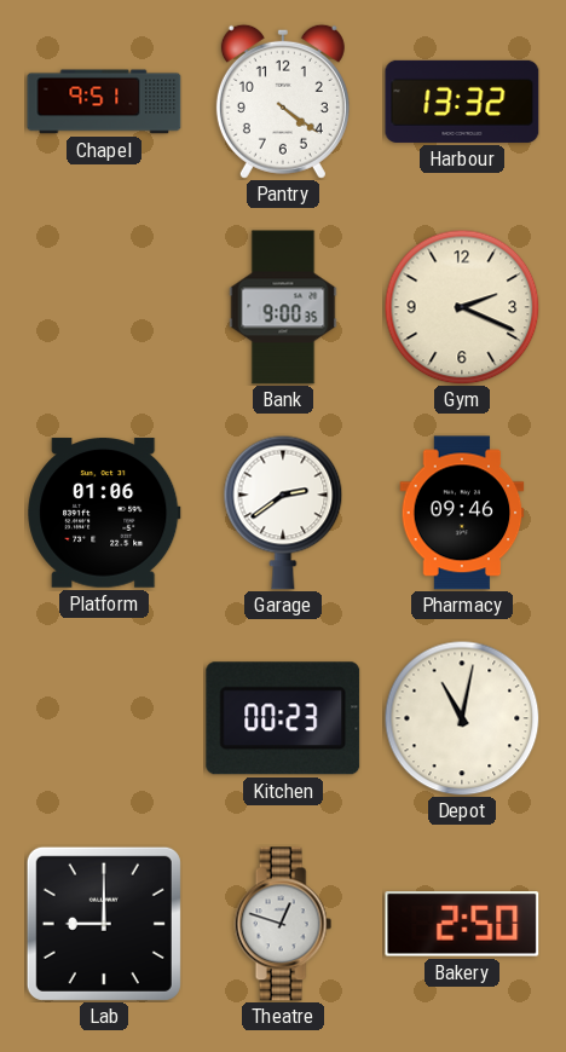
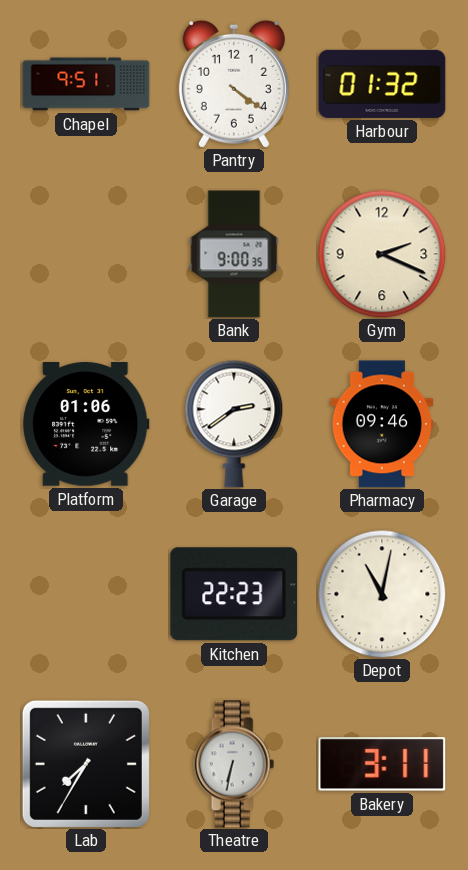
Harbour: 13:32 -> 01:32 (382, 84)
Kitchen: 00:23 -> 22:23 (234, 594)
Lab: 9:00 -> 7:35 (86, 764)
Theatre: 12:48 -> 6:32 (234, 764)
Bakery: 2:50 -> 3:11 (382, 764)
